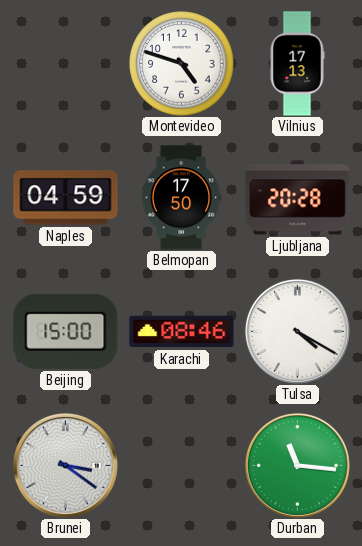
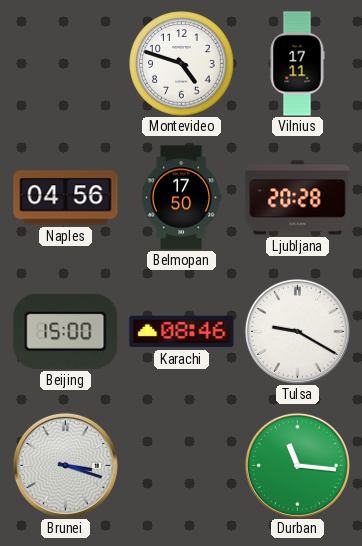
Vilnius: 17:13 -> 17:11 (297, 64)
Naples: 04:59 -> 04:56 (66, 198)
Tulsa: 4:20 -> 9:20 (297, 331)
Brunei: 3:21 -> 3:18 (65, 465)
